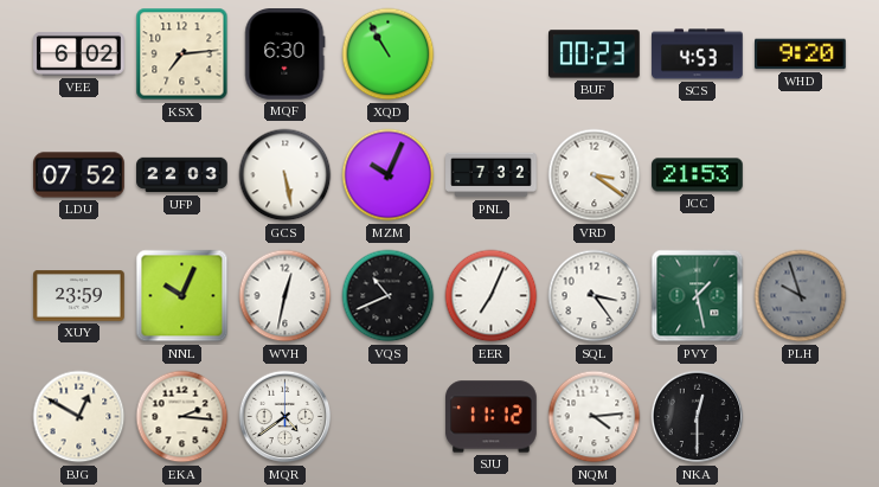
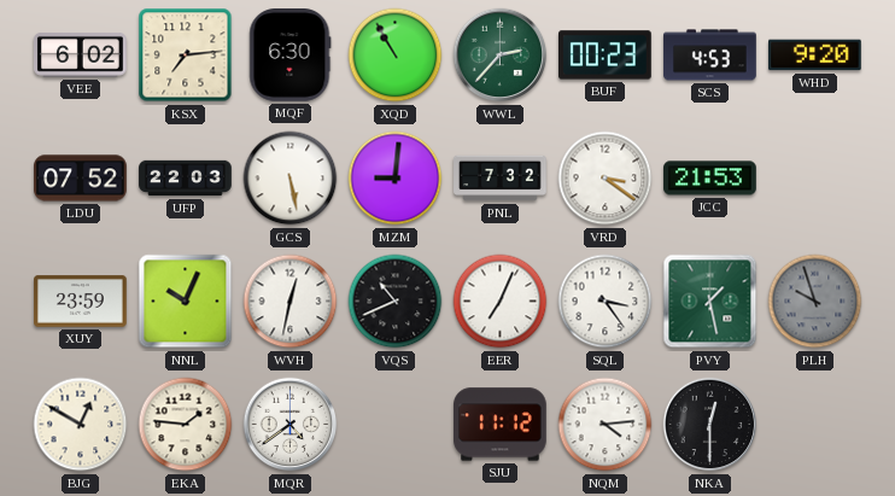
WWL: none -> 2:37 (501, 56)
MZM: 10:04 -> 9:01 (396, 179)
EKA: 2:16 -> 1:46 (186, 425)
